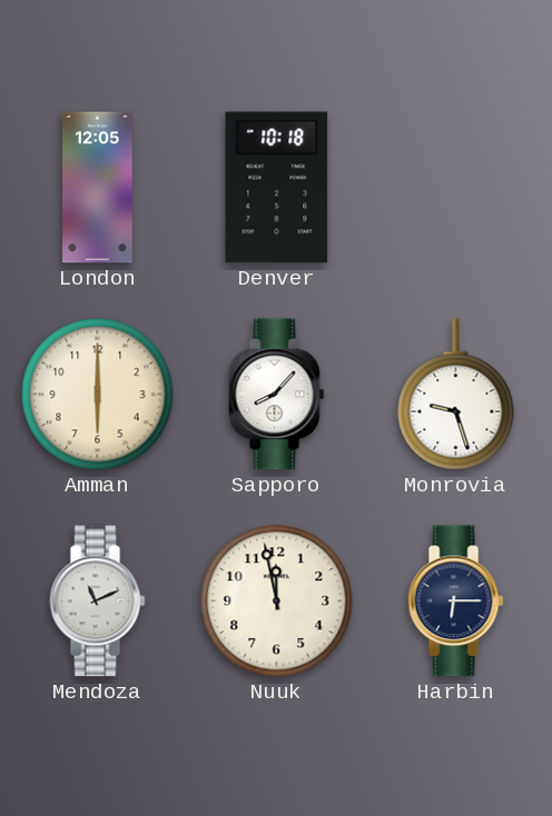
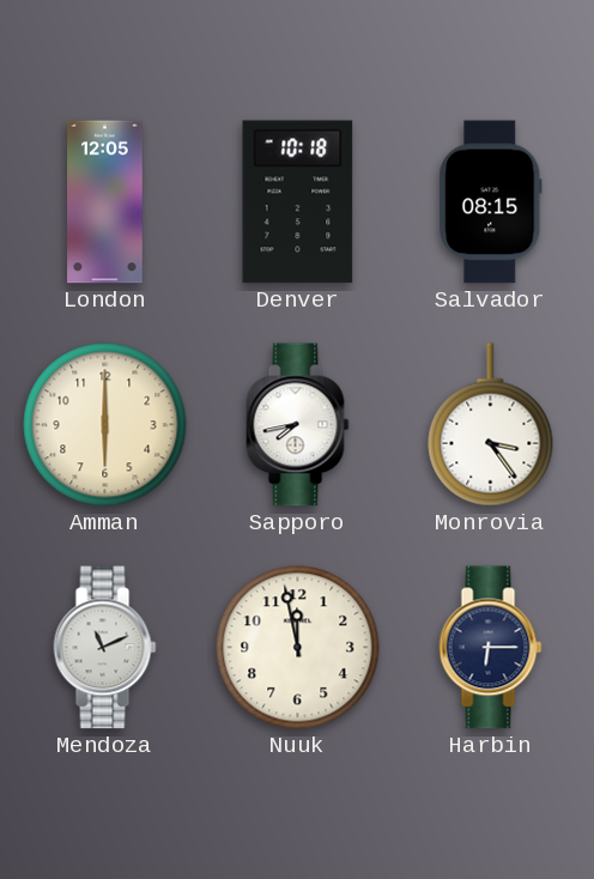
Salvador: none -> 08:15 (491, 202)
Sapporo: 8:07 -> 7:43 (298, 425)
Monrovia: 9:27 -> 3:24 (491, 425)
